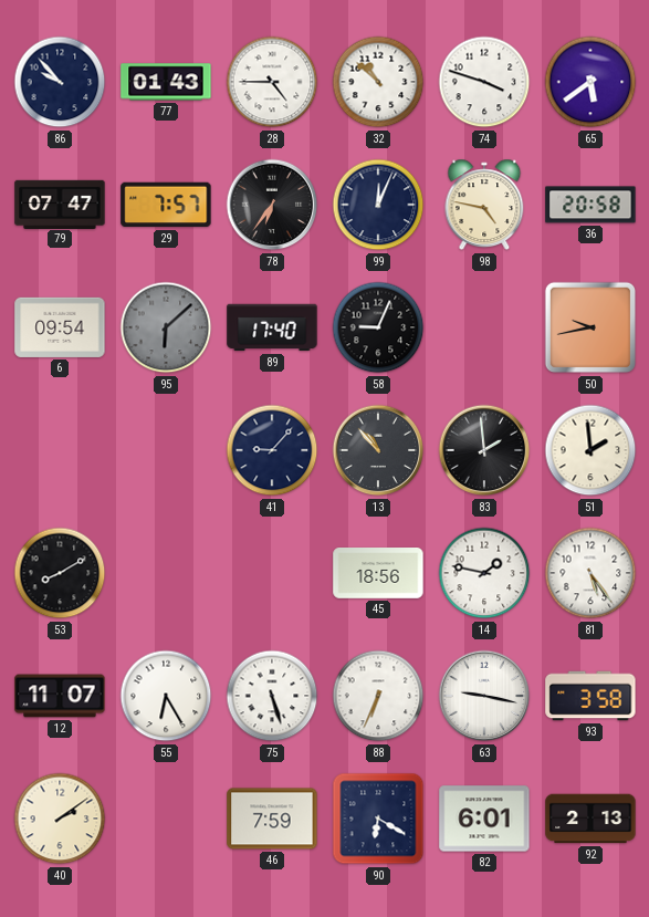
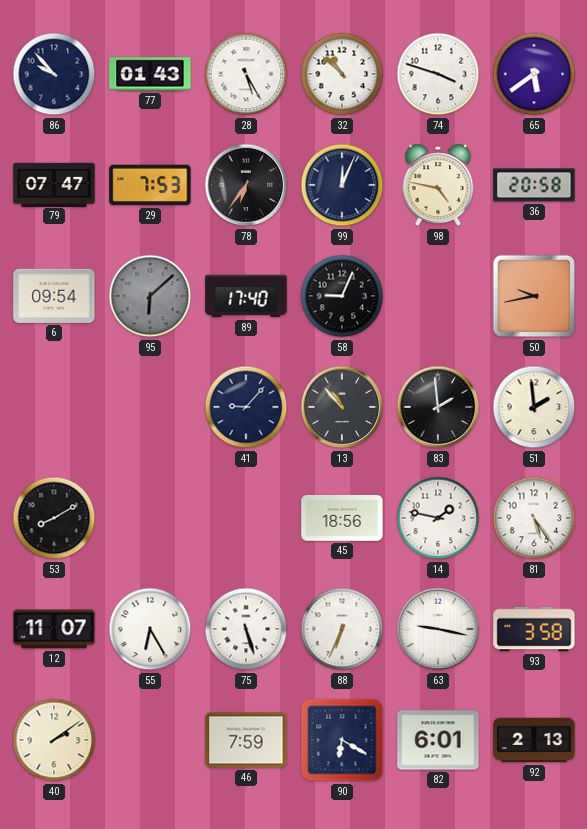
28: 4:45 -> 5:25 (246, 74)
29: 7:57 -> 7:53 (150, 185)
